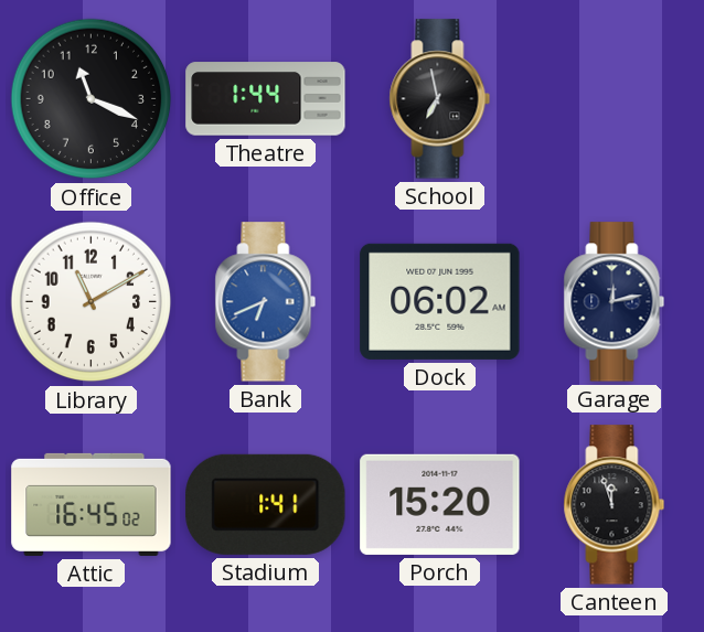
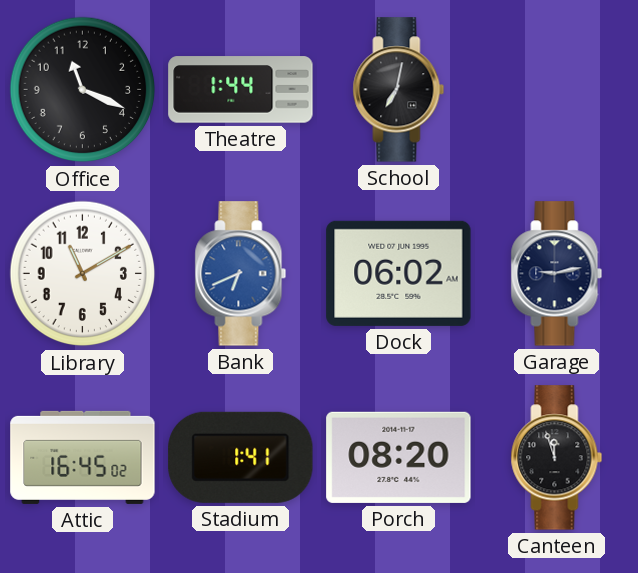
School: 6:58 -> 7:02 (399, 90)
Garage: 12:13 -> 9:13 (557, 274)
Porch: 15:20 -> 08:20 (399, 457)
